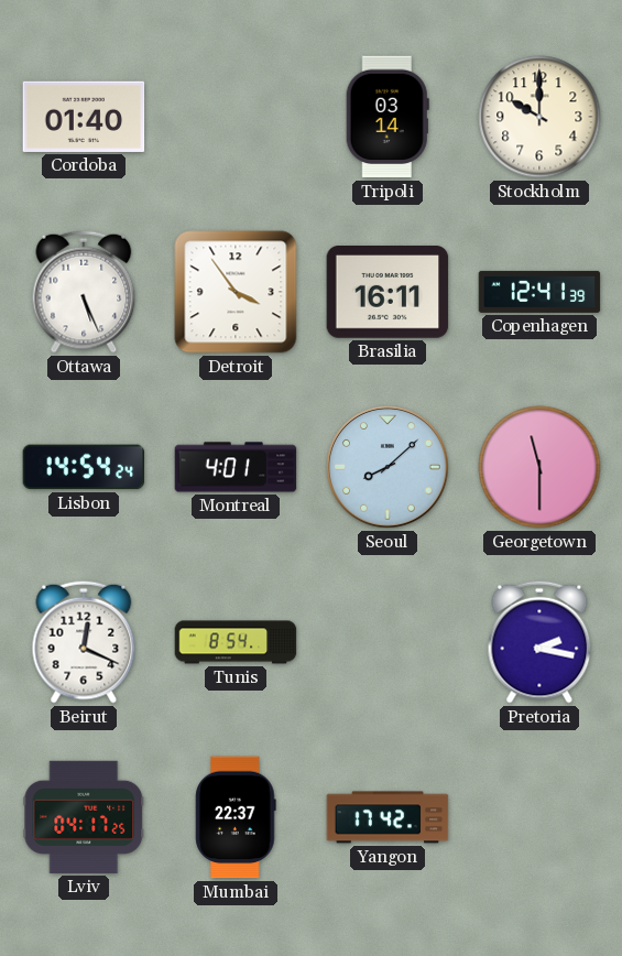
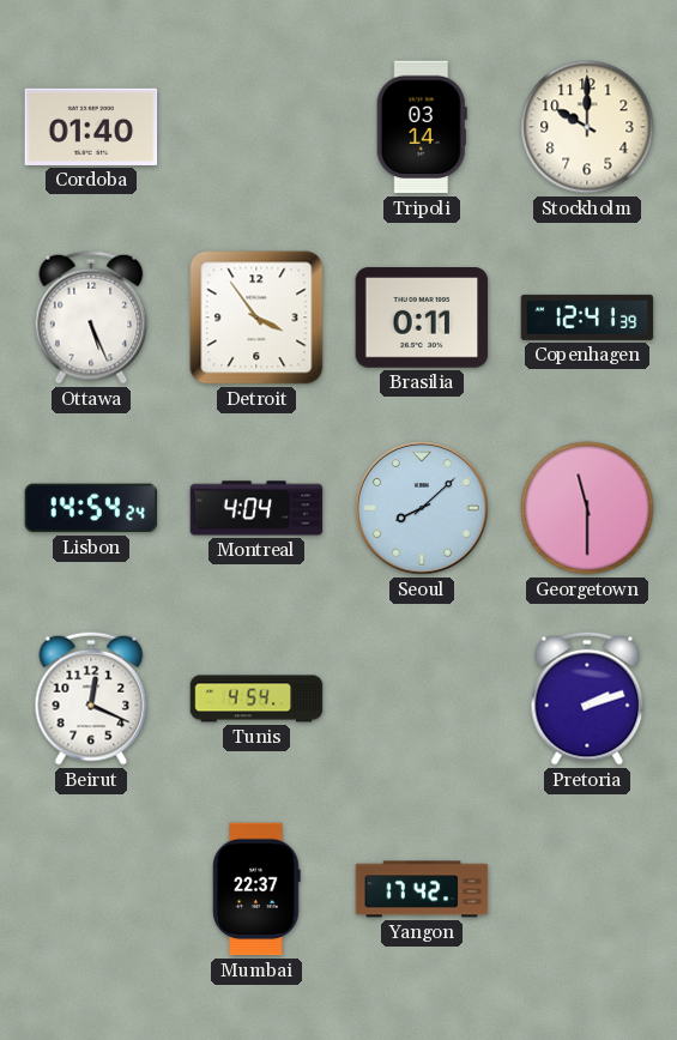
Brasilia: 16:11 -> 0:11 (422, 319)
Montreal: 4:01 -> 4:04 (256, 508)
Tunis: 8:54 -> 4:54 (256, 699)
Pretoria: 2:17 -> 2:12 (587, 699)
Lviv: 04:17 -> none (84, 817)
